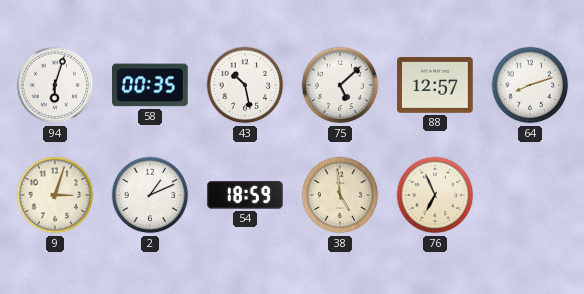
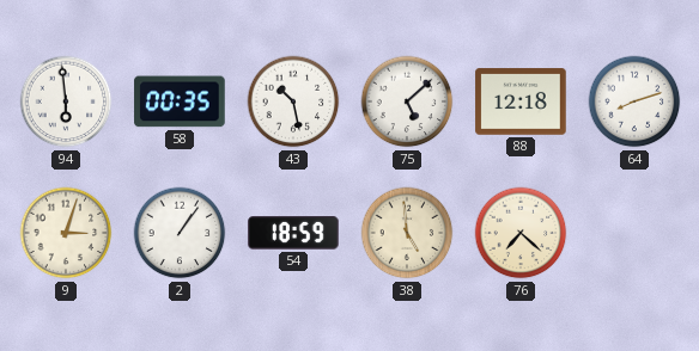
94: 6:03 -> 5:59 (66, 101)
88: 12:57 -> 12:18 (521, 101)
2: 1:11 -> 1:06 (180, 233)
76: 6:56 -> 7:22 (521, 233)
